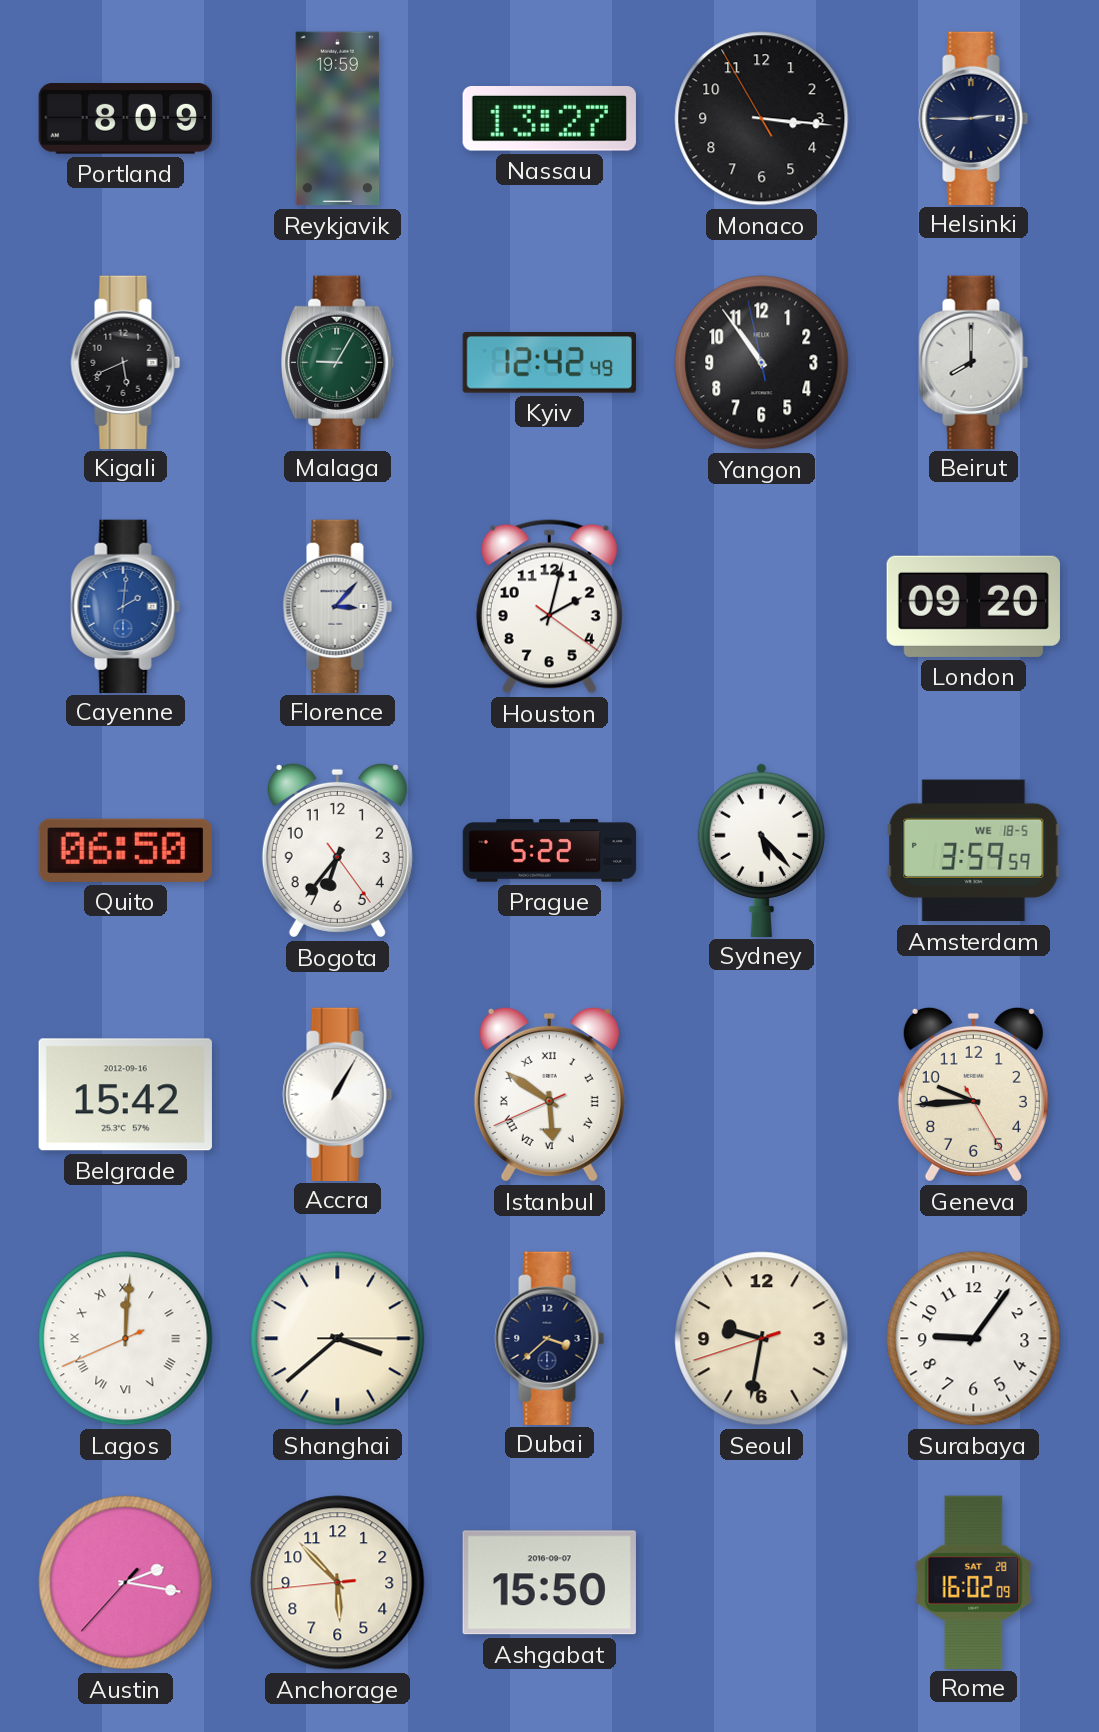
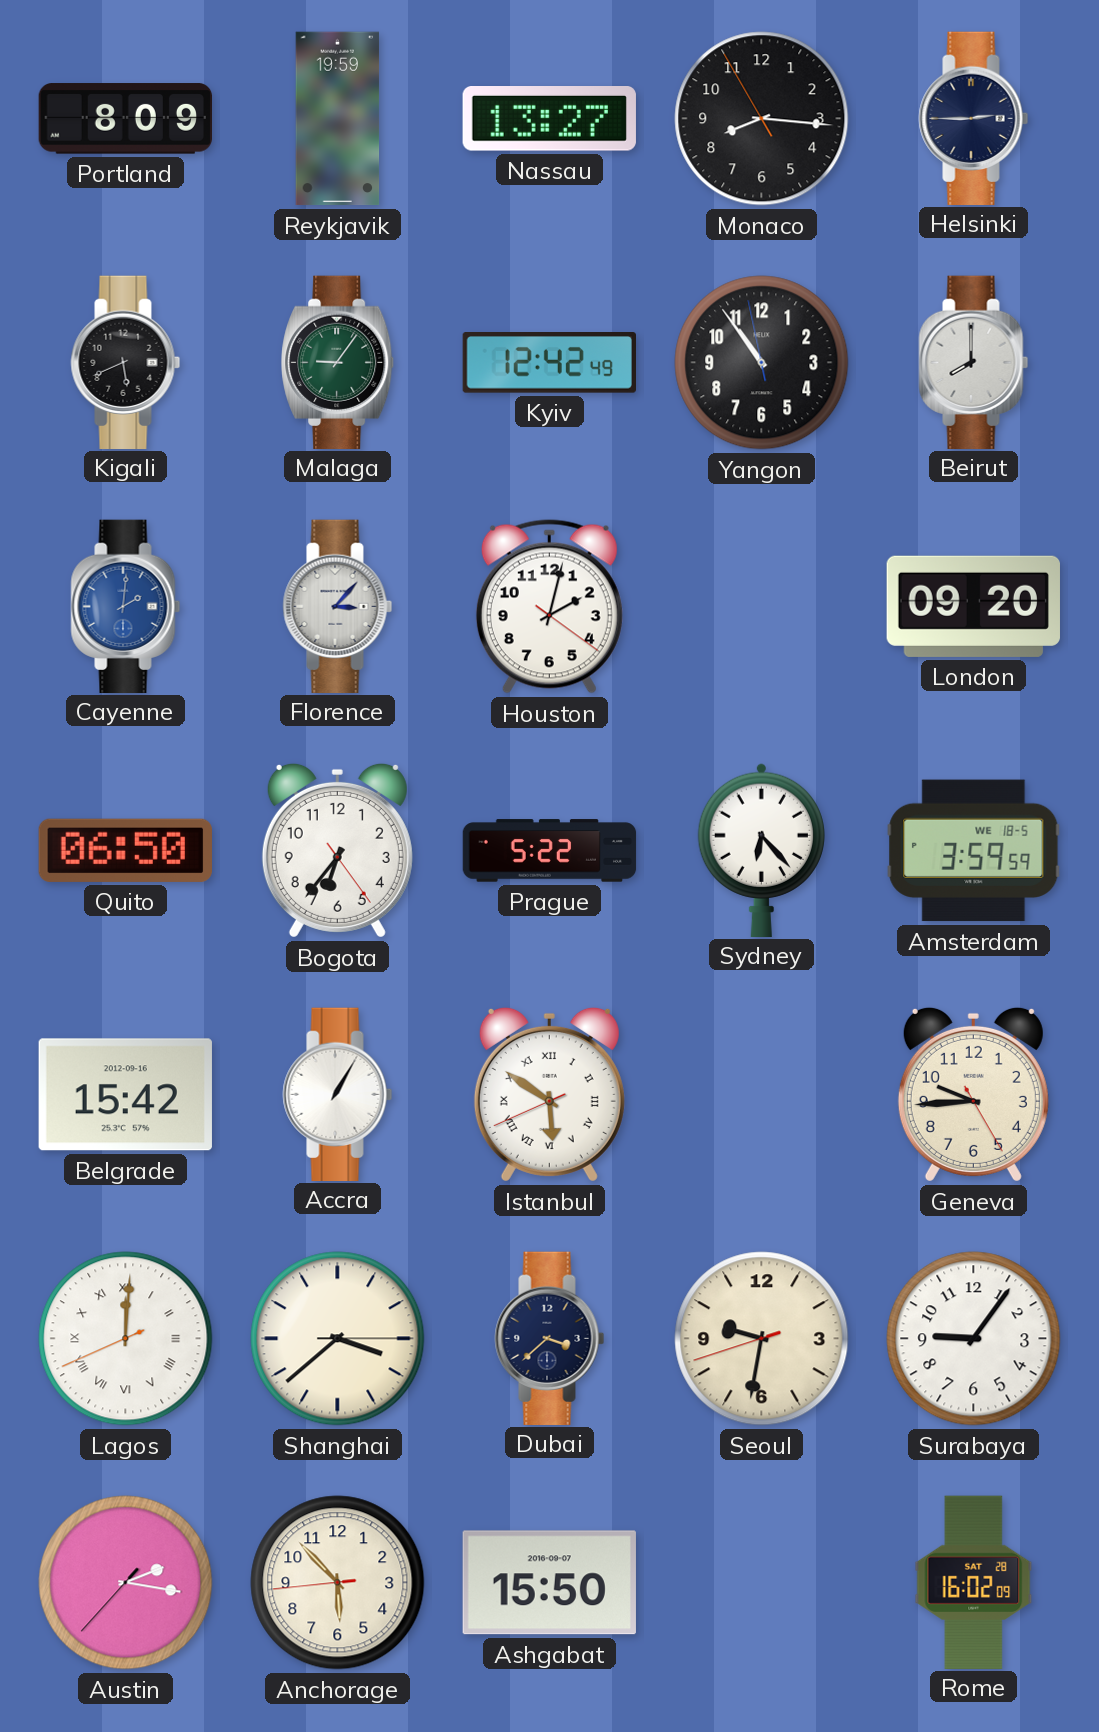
Monaco: 3:15 -> 8:15 (762, 119)
Malaga: 9:05 -> 9:06 (338, 362)
Sydney: 5:23 -> 6:23 (761, 850)
